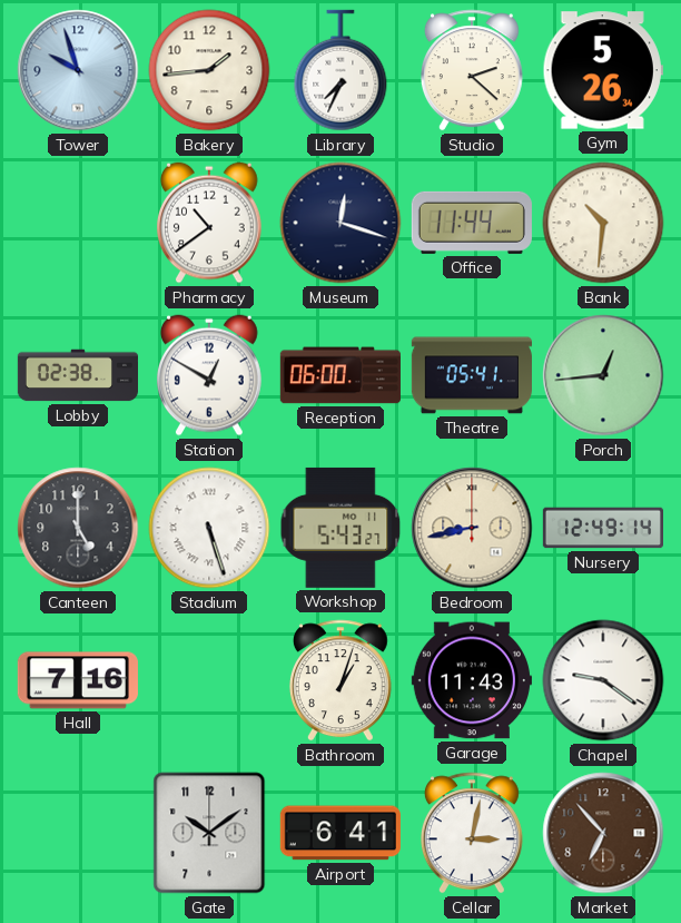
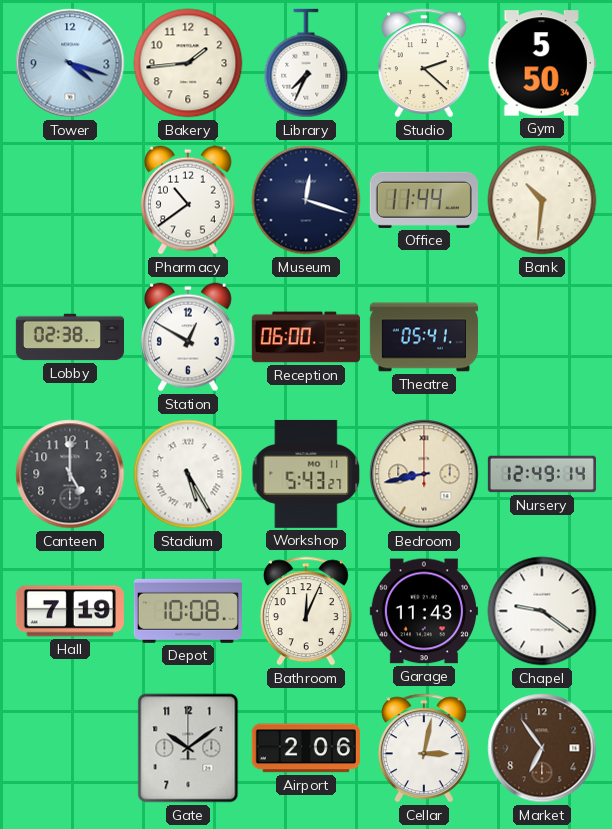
Tower: 9:57 -> 4:18 (70, 63)
Gym: 5:26 -> 5:50 (542, 63)
Porch: 12:44 -> none (603, 375)
Stadium: 5:27 -> 5:25 (188, 474)
Hall: 7:16 -> 7:19 (70, 611)
Depot: none -> 10:08 (188, 611)
Bathroom: 1:03 -> 12:04 (306, 611)
Airport: 6:41 -> 2:06 (306, 748)
Market: 6:53 -> 6:54 (542, 748)
